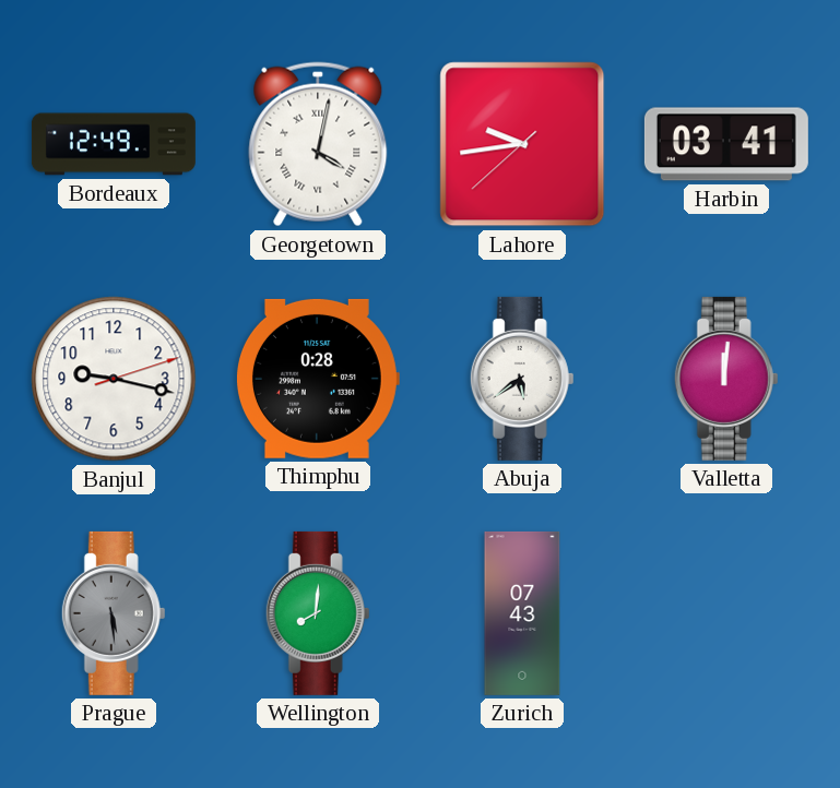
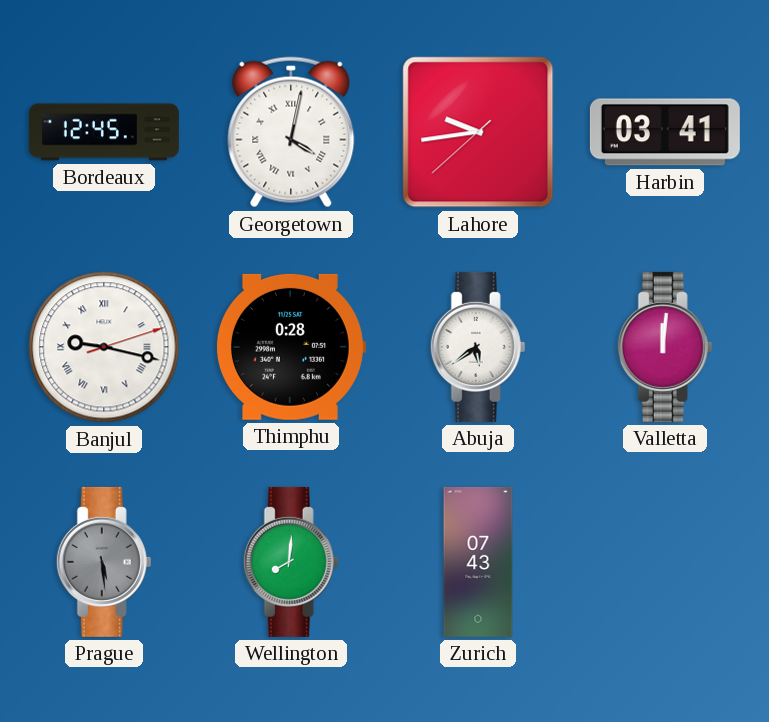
Bordeaux: 12:49 -> 12:45 (104, 132)
Banjul numerals: Arabic -> Roman (104, 347)
